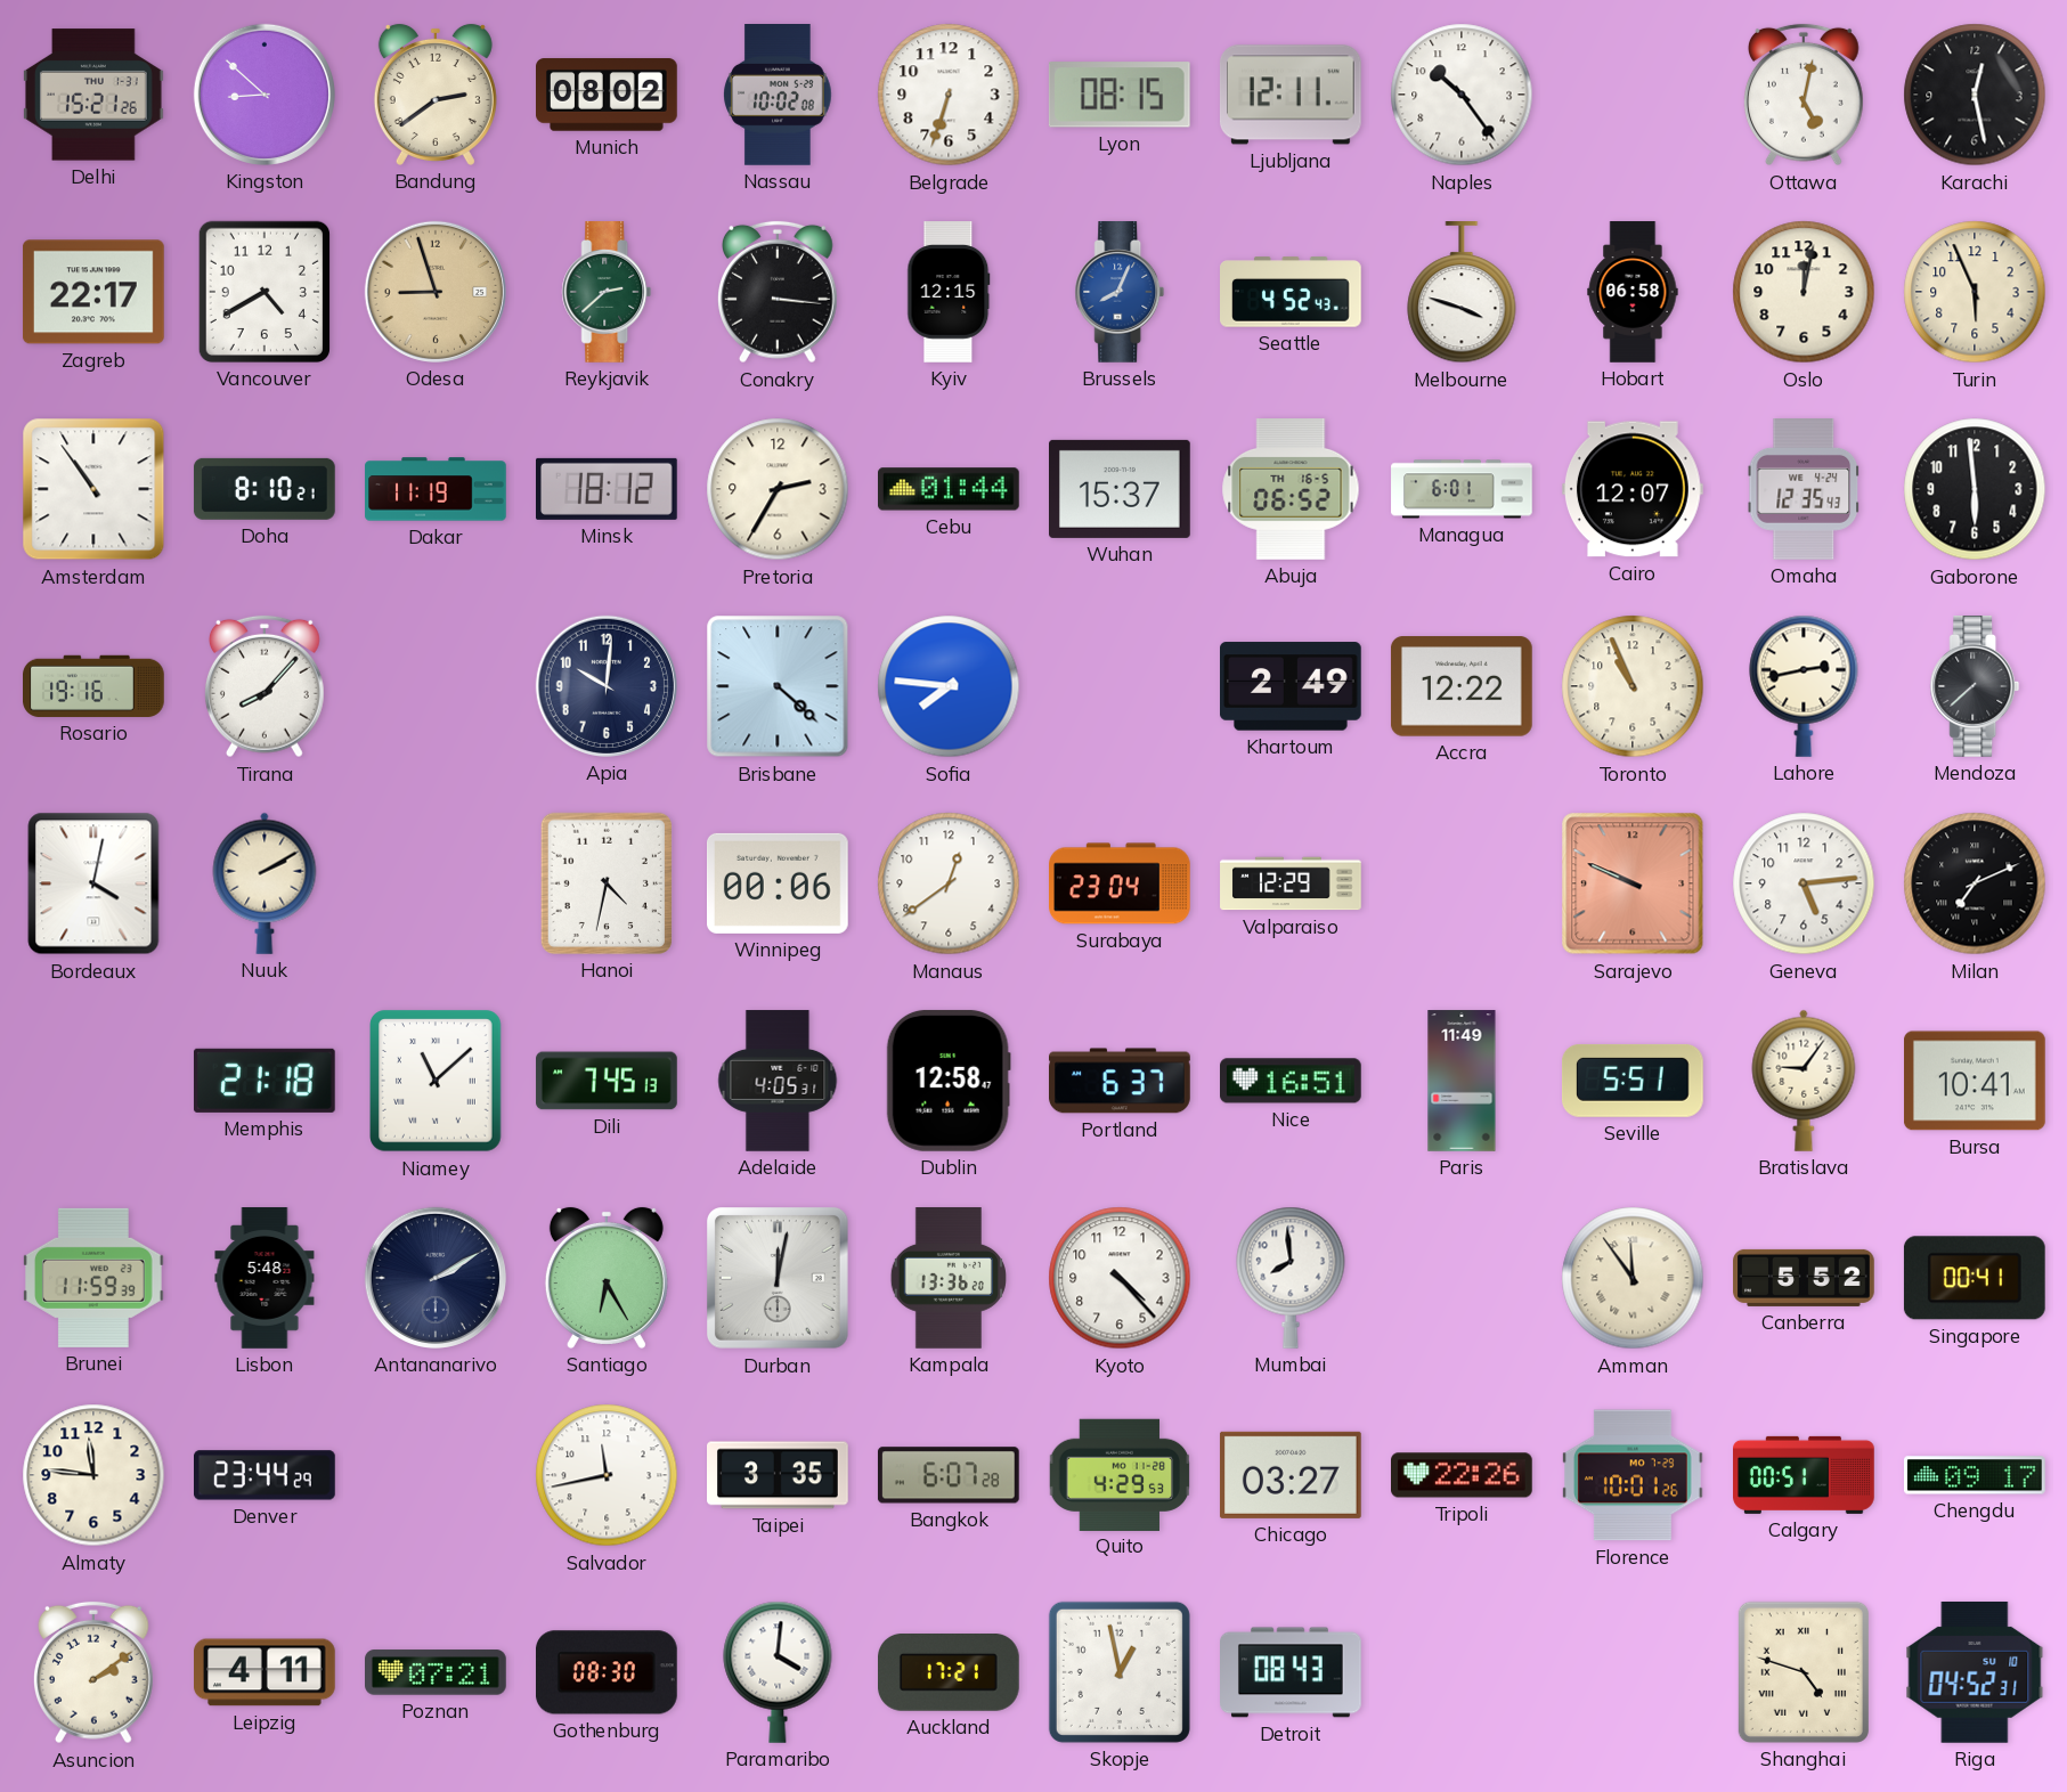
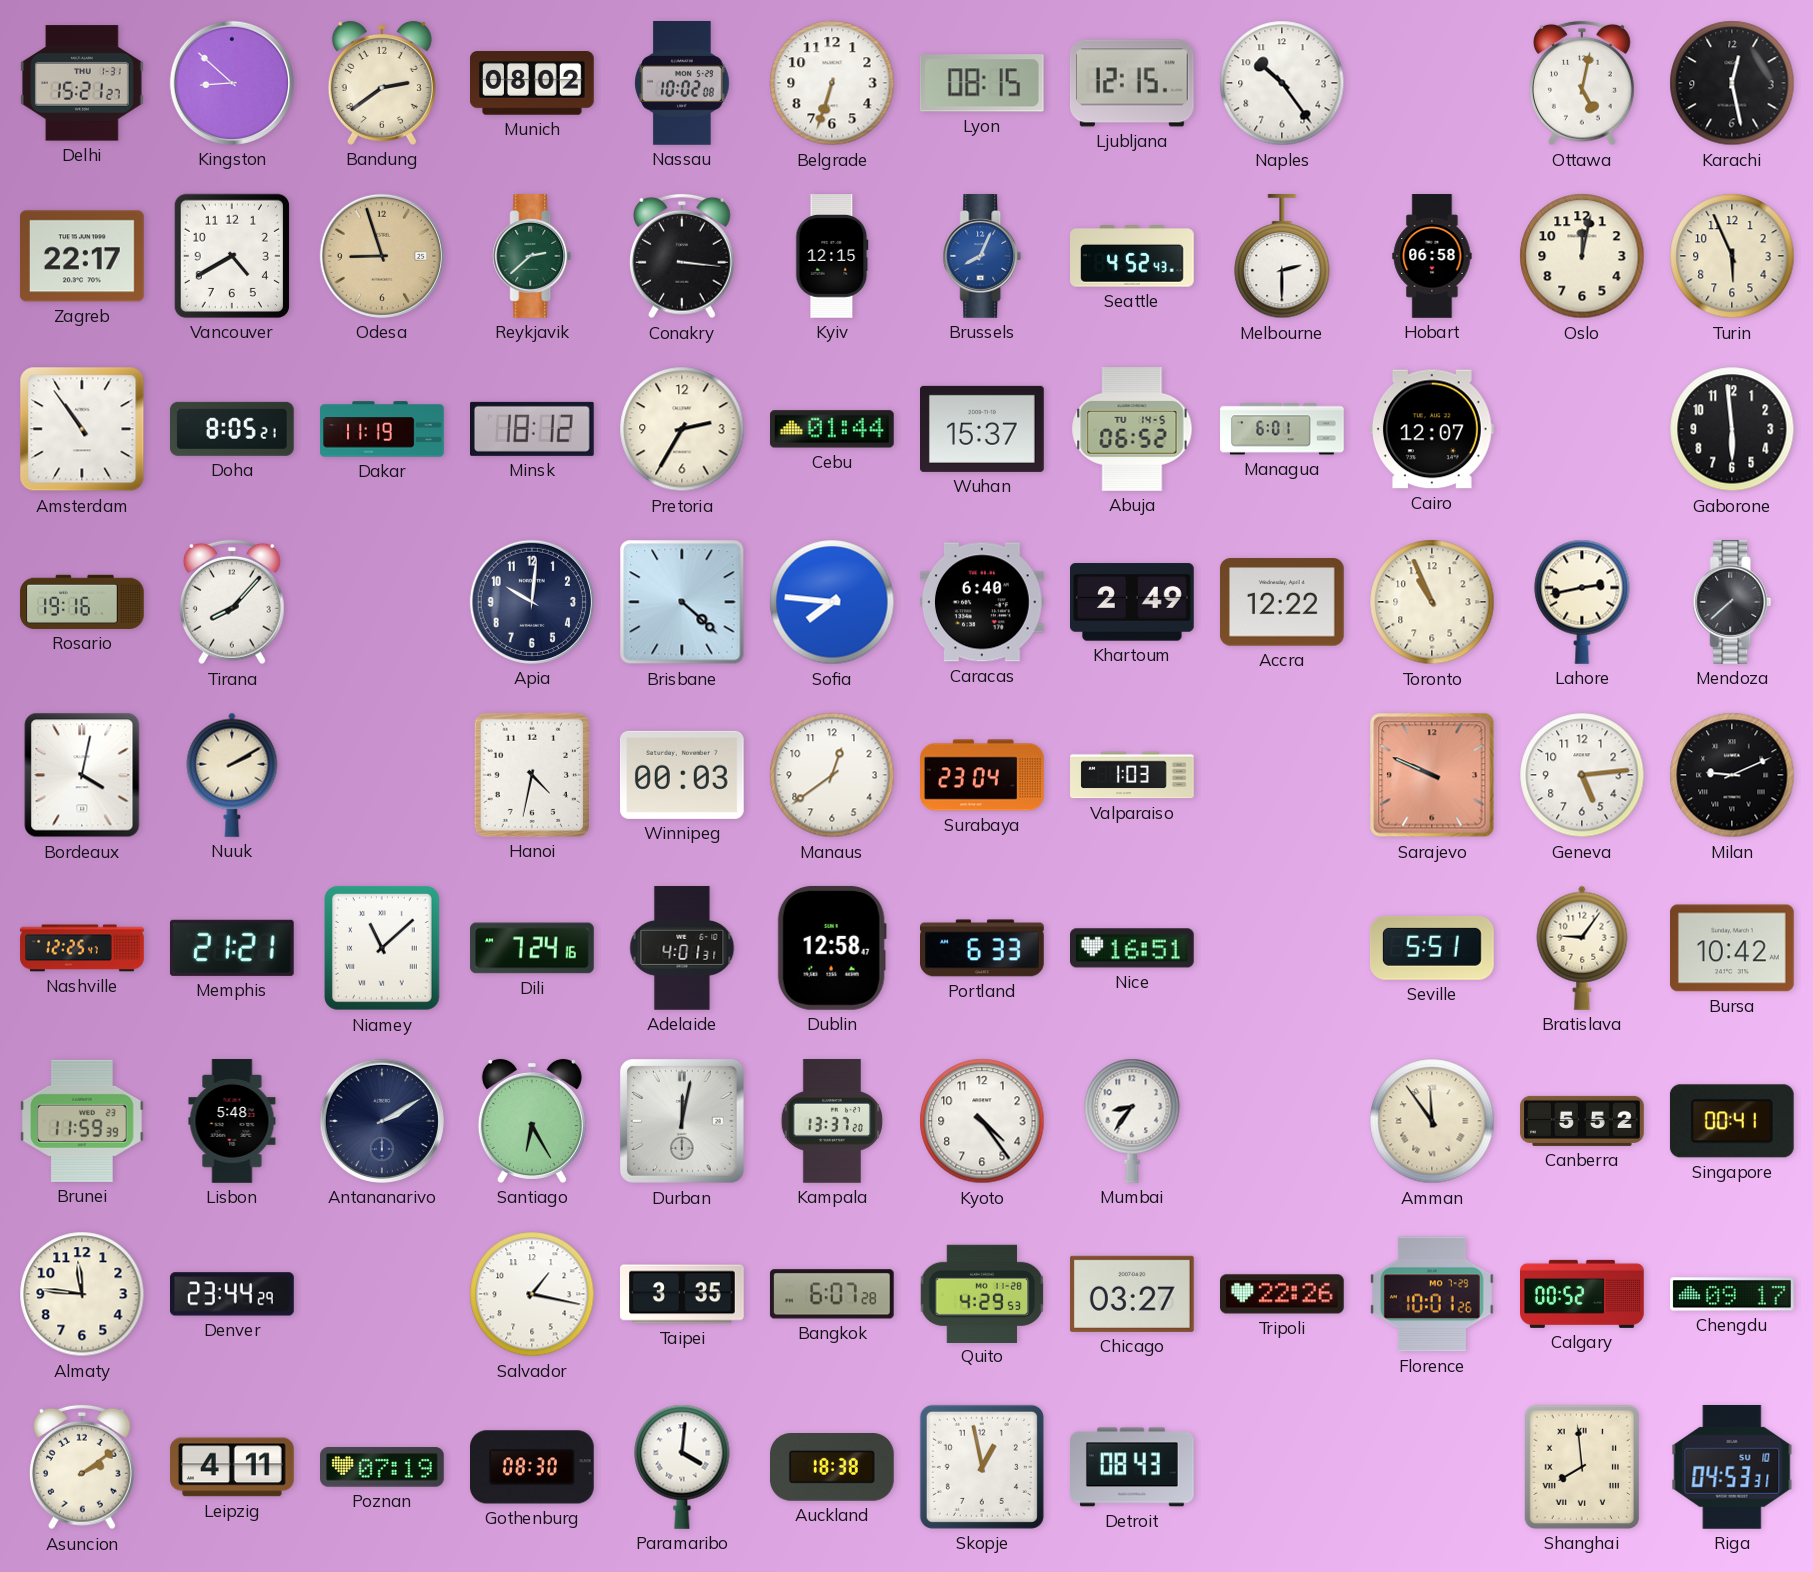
Delhi: 15:21:26 -> 15:21:27 (82, 83)
Ljubljana: 12:11 -> 12:15 (1132, 83)
Melbourne: 3:48 -> 2:30 (1282, 257)
Doha: 8:10 -> 8:05 (232, 429)
Abuja date: TH 16-5 -> TU 14-5 (1132, 430)
Omaha: 12:35 -> none (1804, 489)
Caracas: none -> 6:40 (983, 602)
Winnipeg: 00:06 -> 00:03 (683, 775)
Valparaiso: 12:29 -> 1:03 (1132, 775)
Milan: 7:11 -> 9:11 (1732, 775)
Nashville: none -> 12:25 (82, 948)
Memphis: 21:18 -> 21:21 (232, 948)
Dili: 7:45 -> 7:24 (532, 948)
Adelaide: 4:05 -> 4:01 (682, 948)
Portland: 6:37 -> 6:33 (983, 948)
Paris: 11:49 -> none (1462, 1081)
Bursa: 10:41 -> 10:42 (1733, 948)
Kampala: 13:36 -> 13:37 (831, 1121)
Kyoto: 4:23 -> 4:24 (982, 1121)
Mumbai: 7:59 -> 8:36 (1132, 1121)
Salvador: 11:43 -> 1:17 (532, 1294)
Calgary: 00:51 -> 00:52 (1583, 1294)
Poznan: 07:21 -> 07:19 (383, 1467)
Auckland: 17:21 -> 18:38 (833, 1468)
Shanghai: 4:48 -> 7:59 (1582, 1467)
Riga: 04:52 -> 04:53 (1732, 1467)
